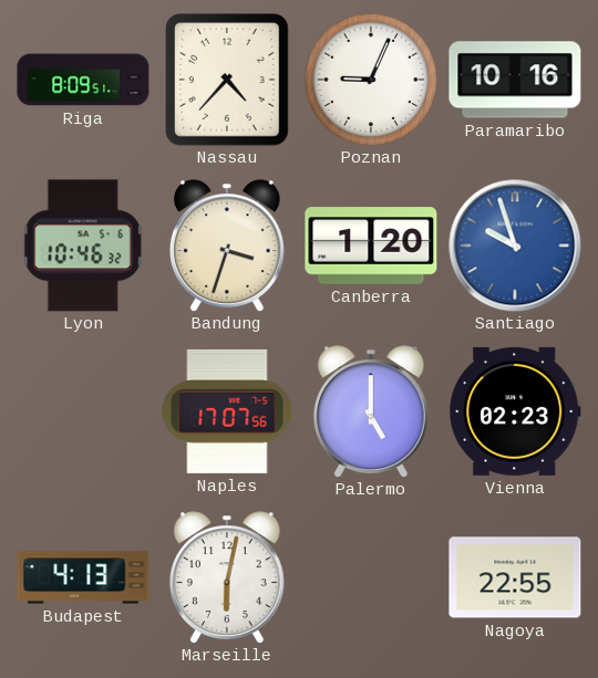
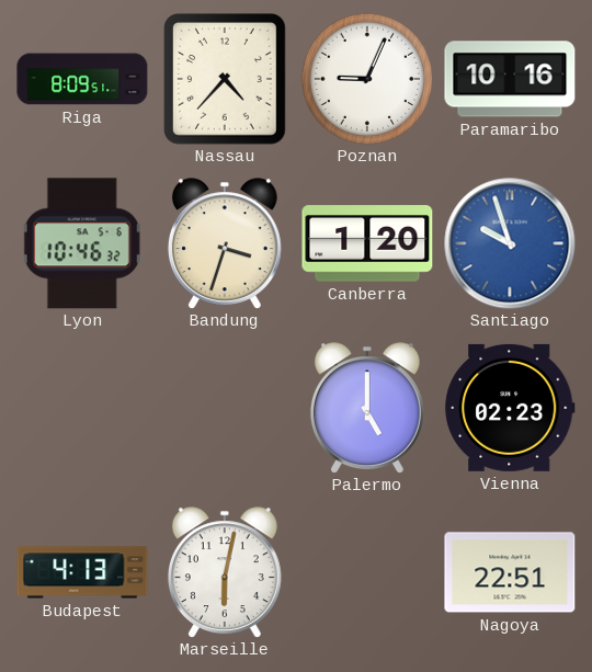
Naples: 17:07 -> none (227, 411)
Nagoya: 22:55 -> 22:51 (510, 572)
